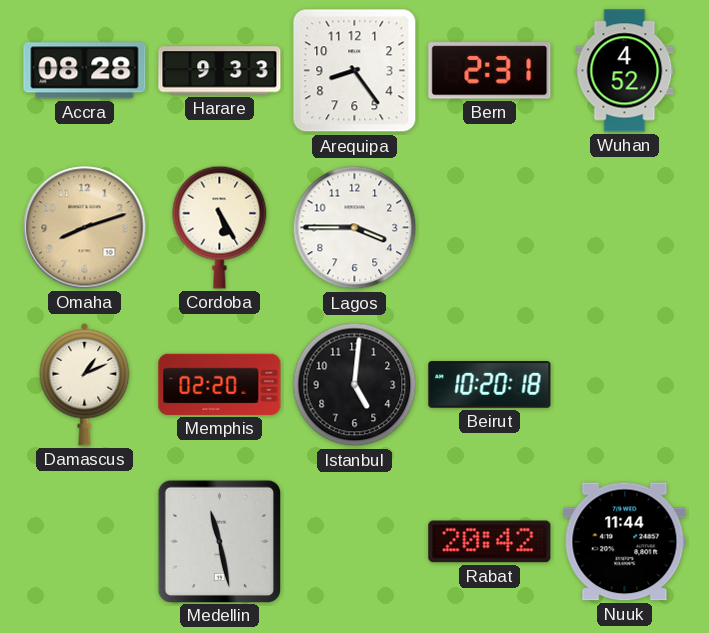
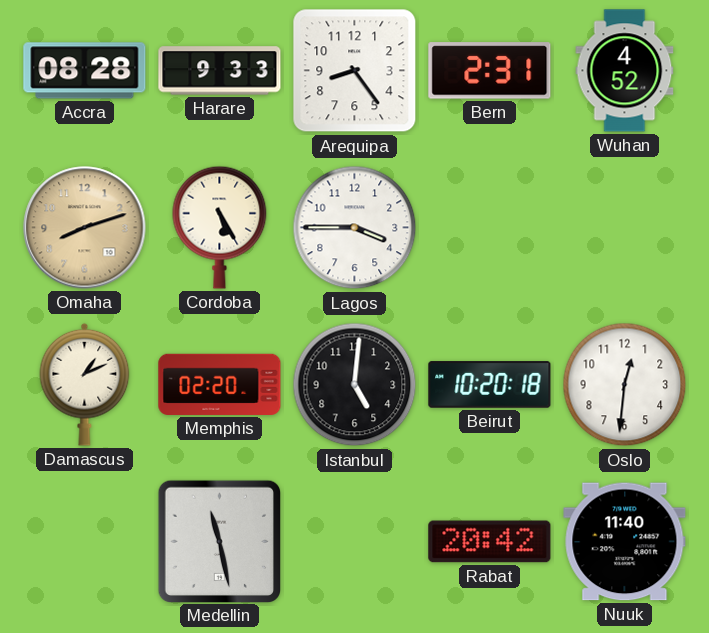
Oslo: none -> 12:31 (625, 385)
Nuuk: 11:44 -> 11:40 (625, 542)
